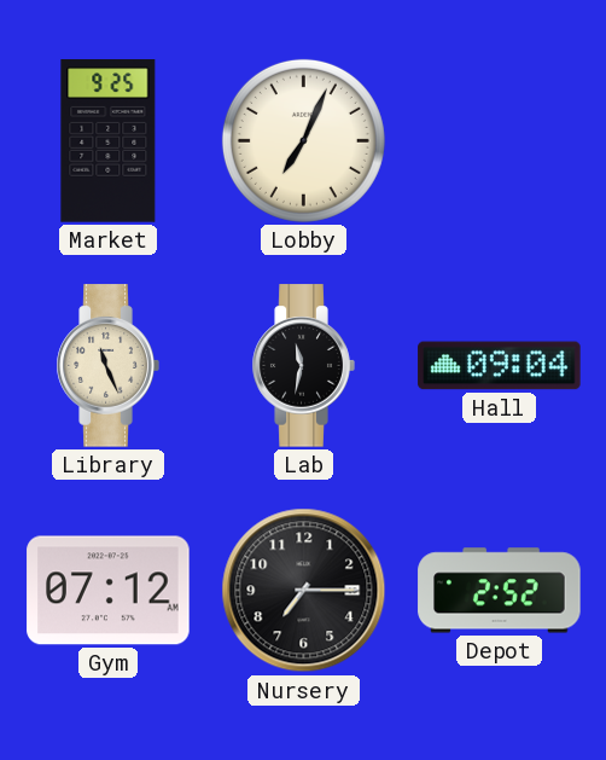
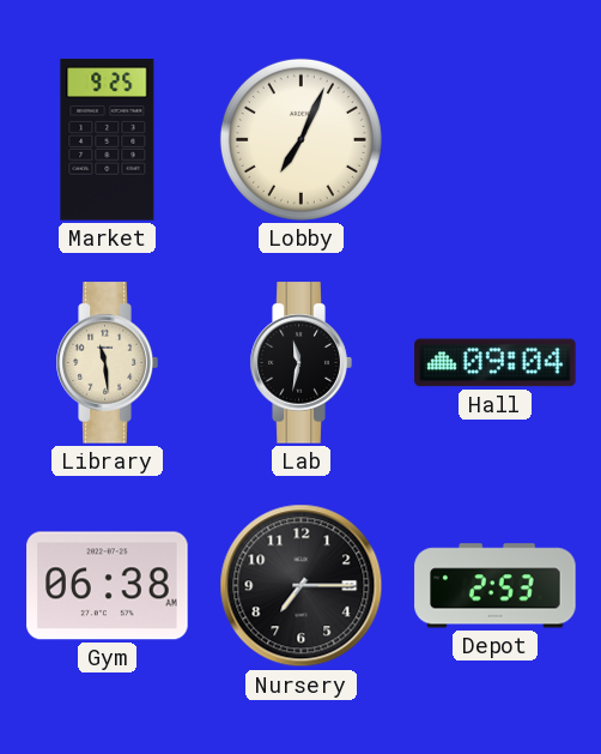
Library: 11:26 -> 11:29 (107, 363)
Gym: 07:12 -> 06:38 (108, 586)
Depot: 2:52 -> 2:53 (496, 586)
